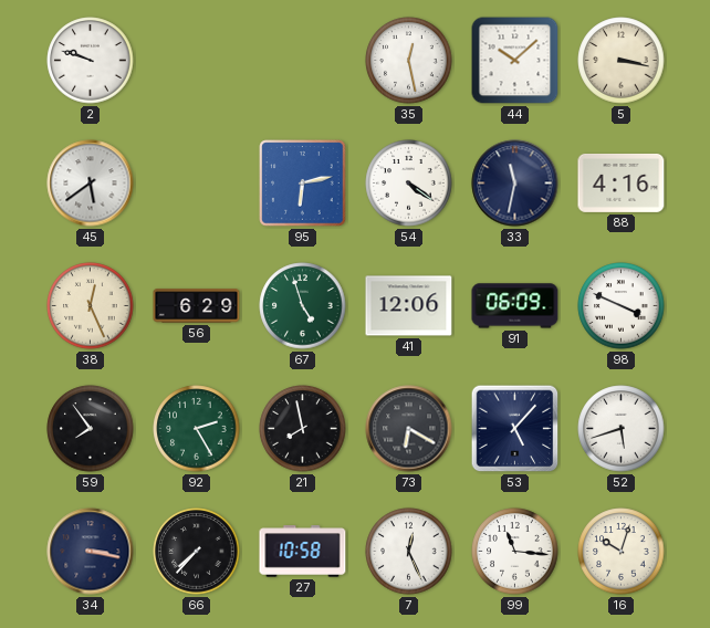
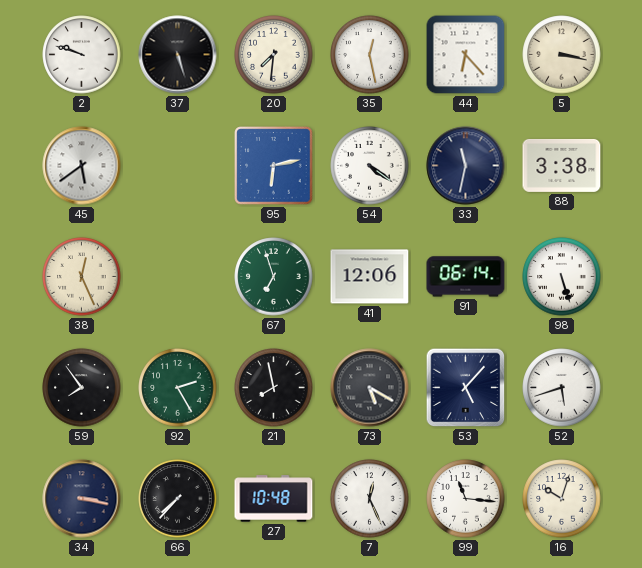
37: none -> 5:27 (178, 55)
20: none -> 7:31 (274, 55)
44: 10:08 -> 6:23 (466, 55)
88: 4:16 -> 3:38 (562, 165)
56: 6:29 -> none (197, 306)
67: 4:57 -> 6:57 (274, 277)
91: 06:09 -> 06:14 (466, 277)
98: 3:49 -> 5:27 (562, 277)
73: 6:20 -> 5:20 (370, 388)
27: 10:58 -> 10:48 (274, 499)
